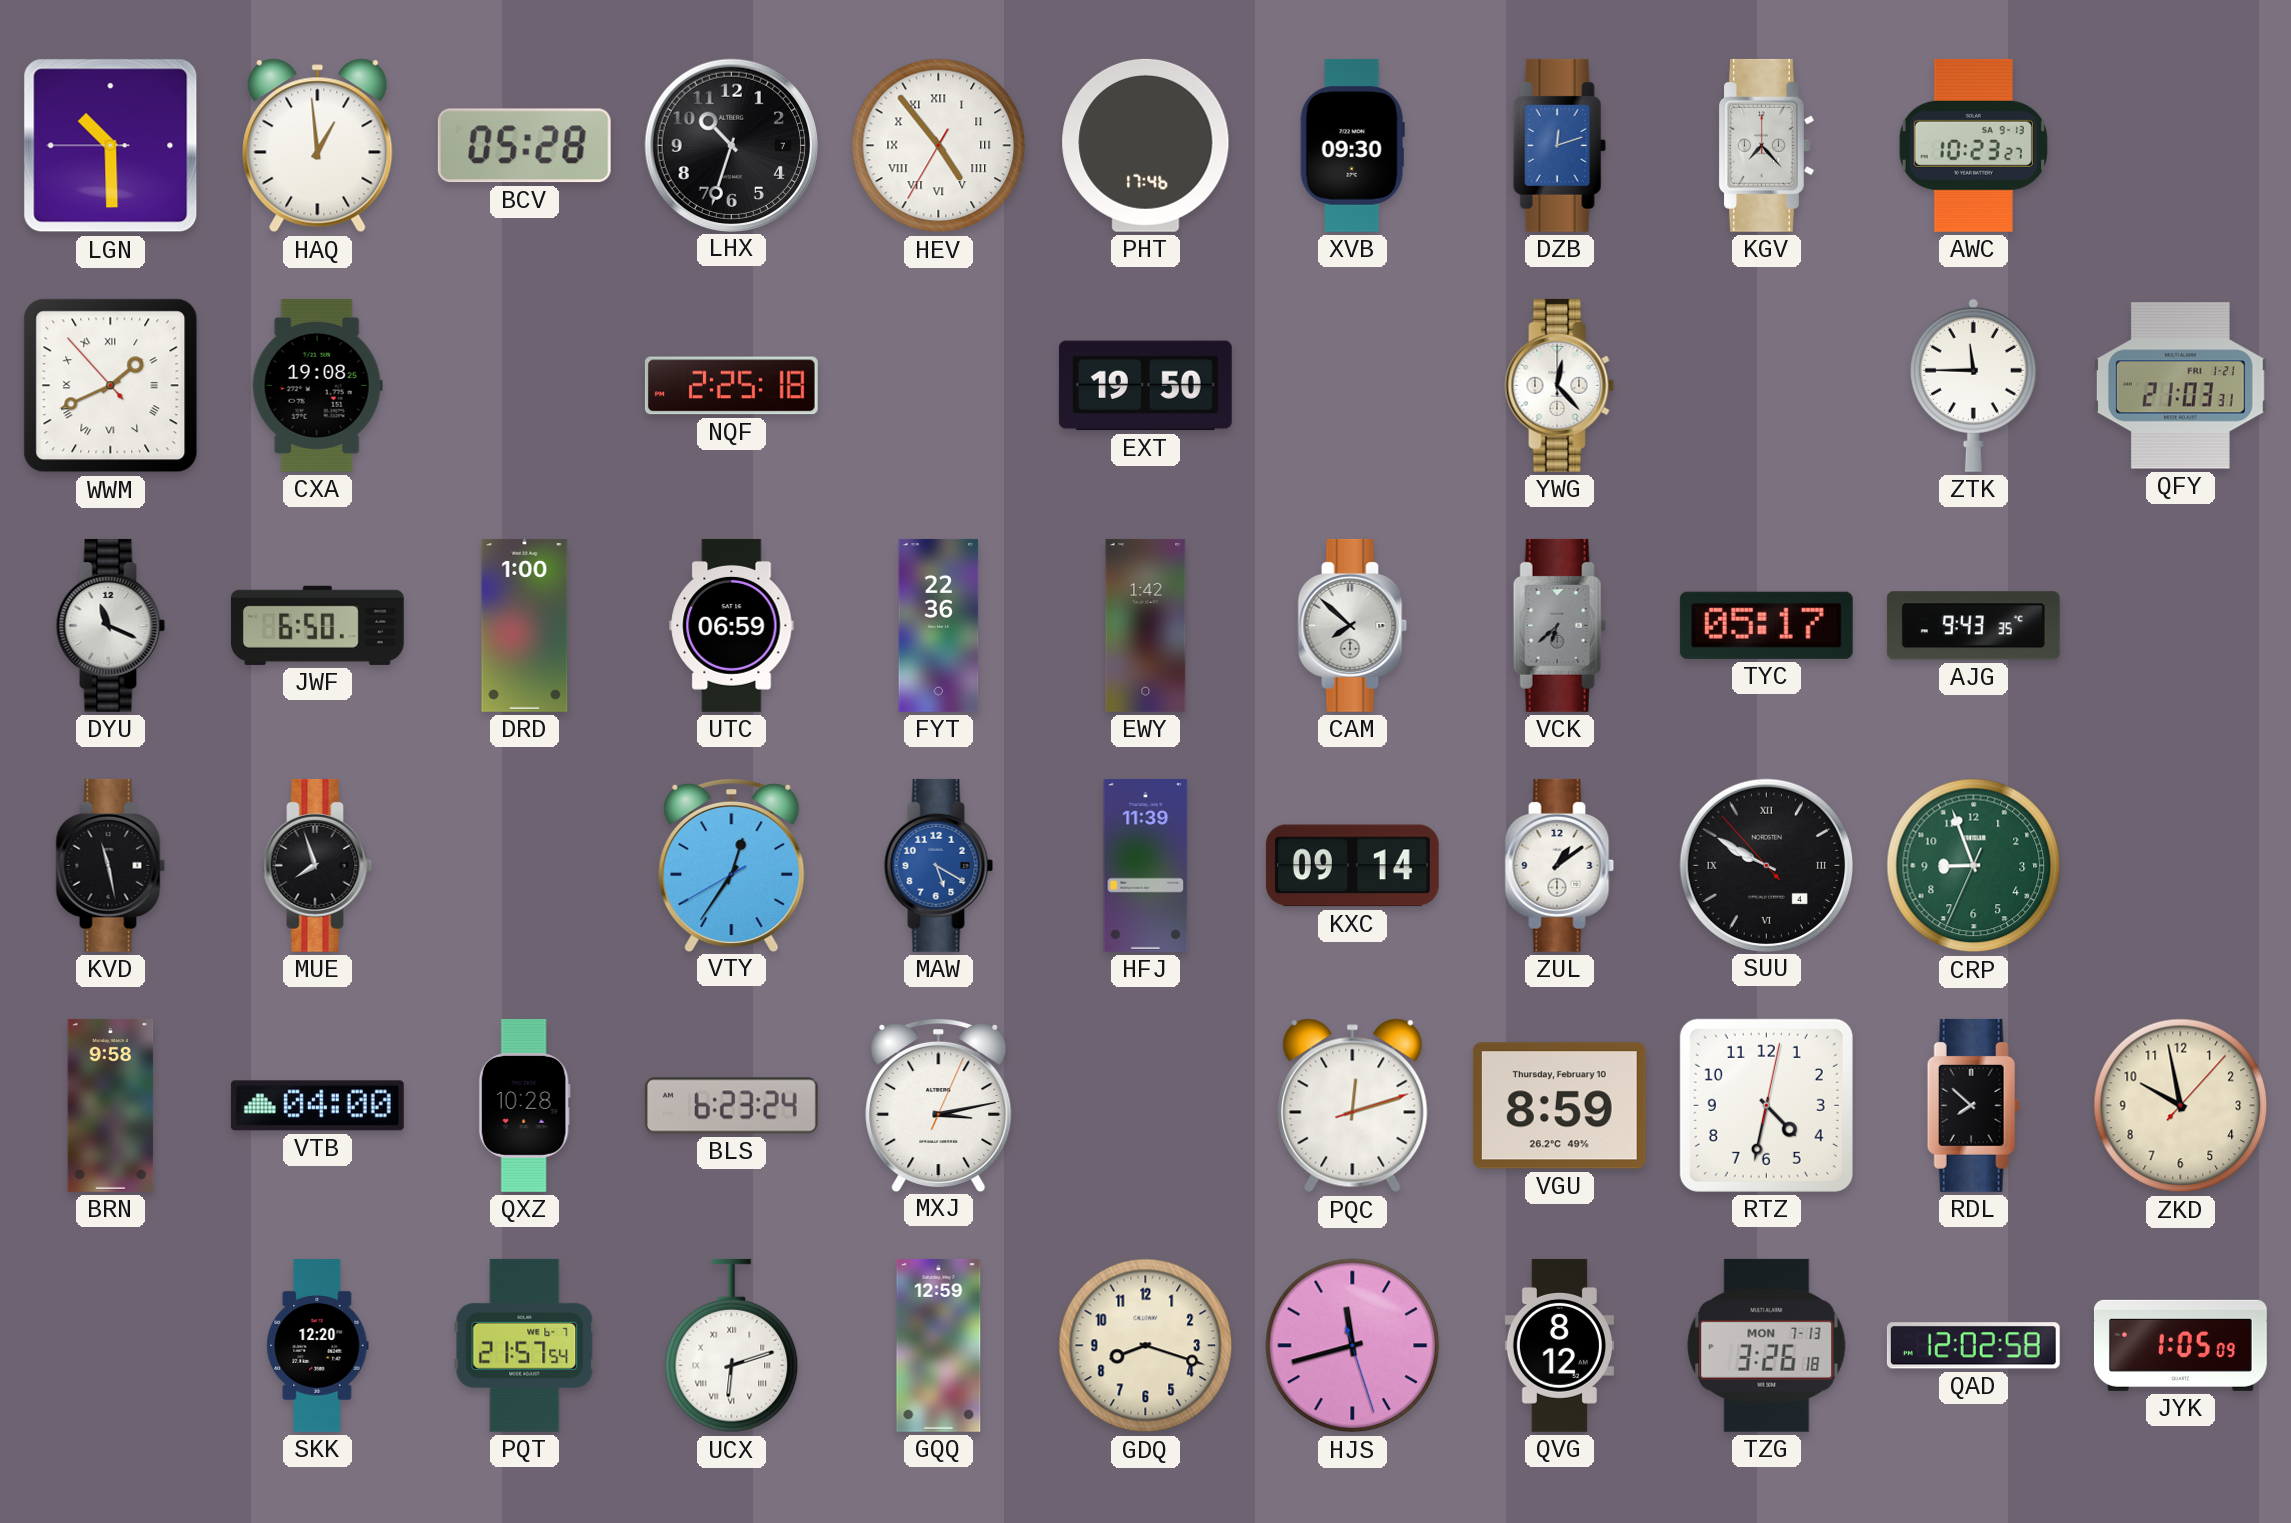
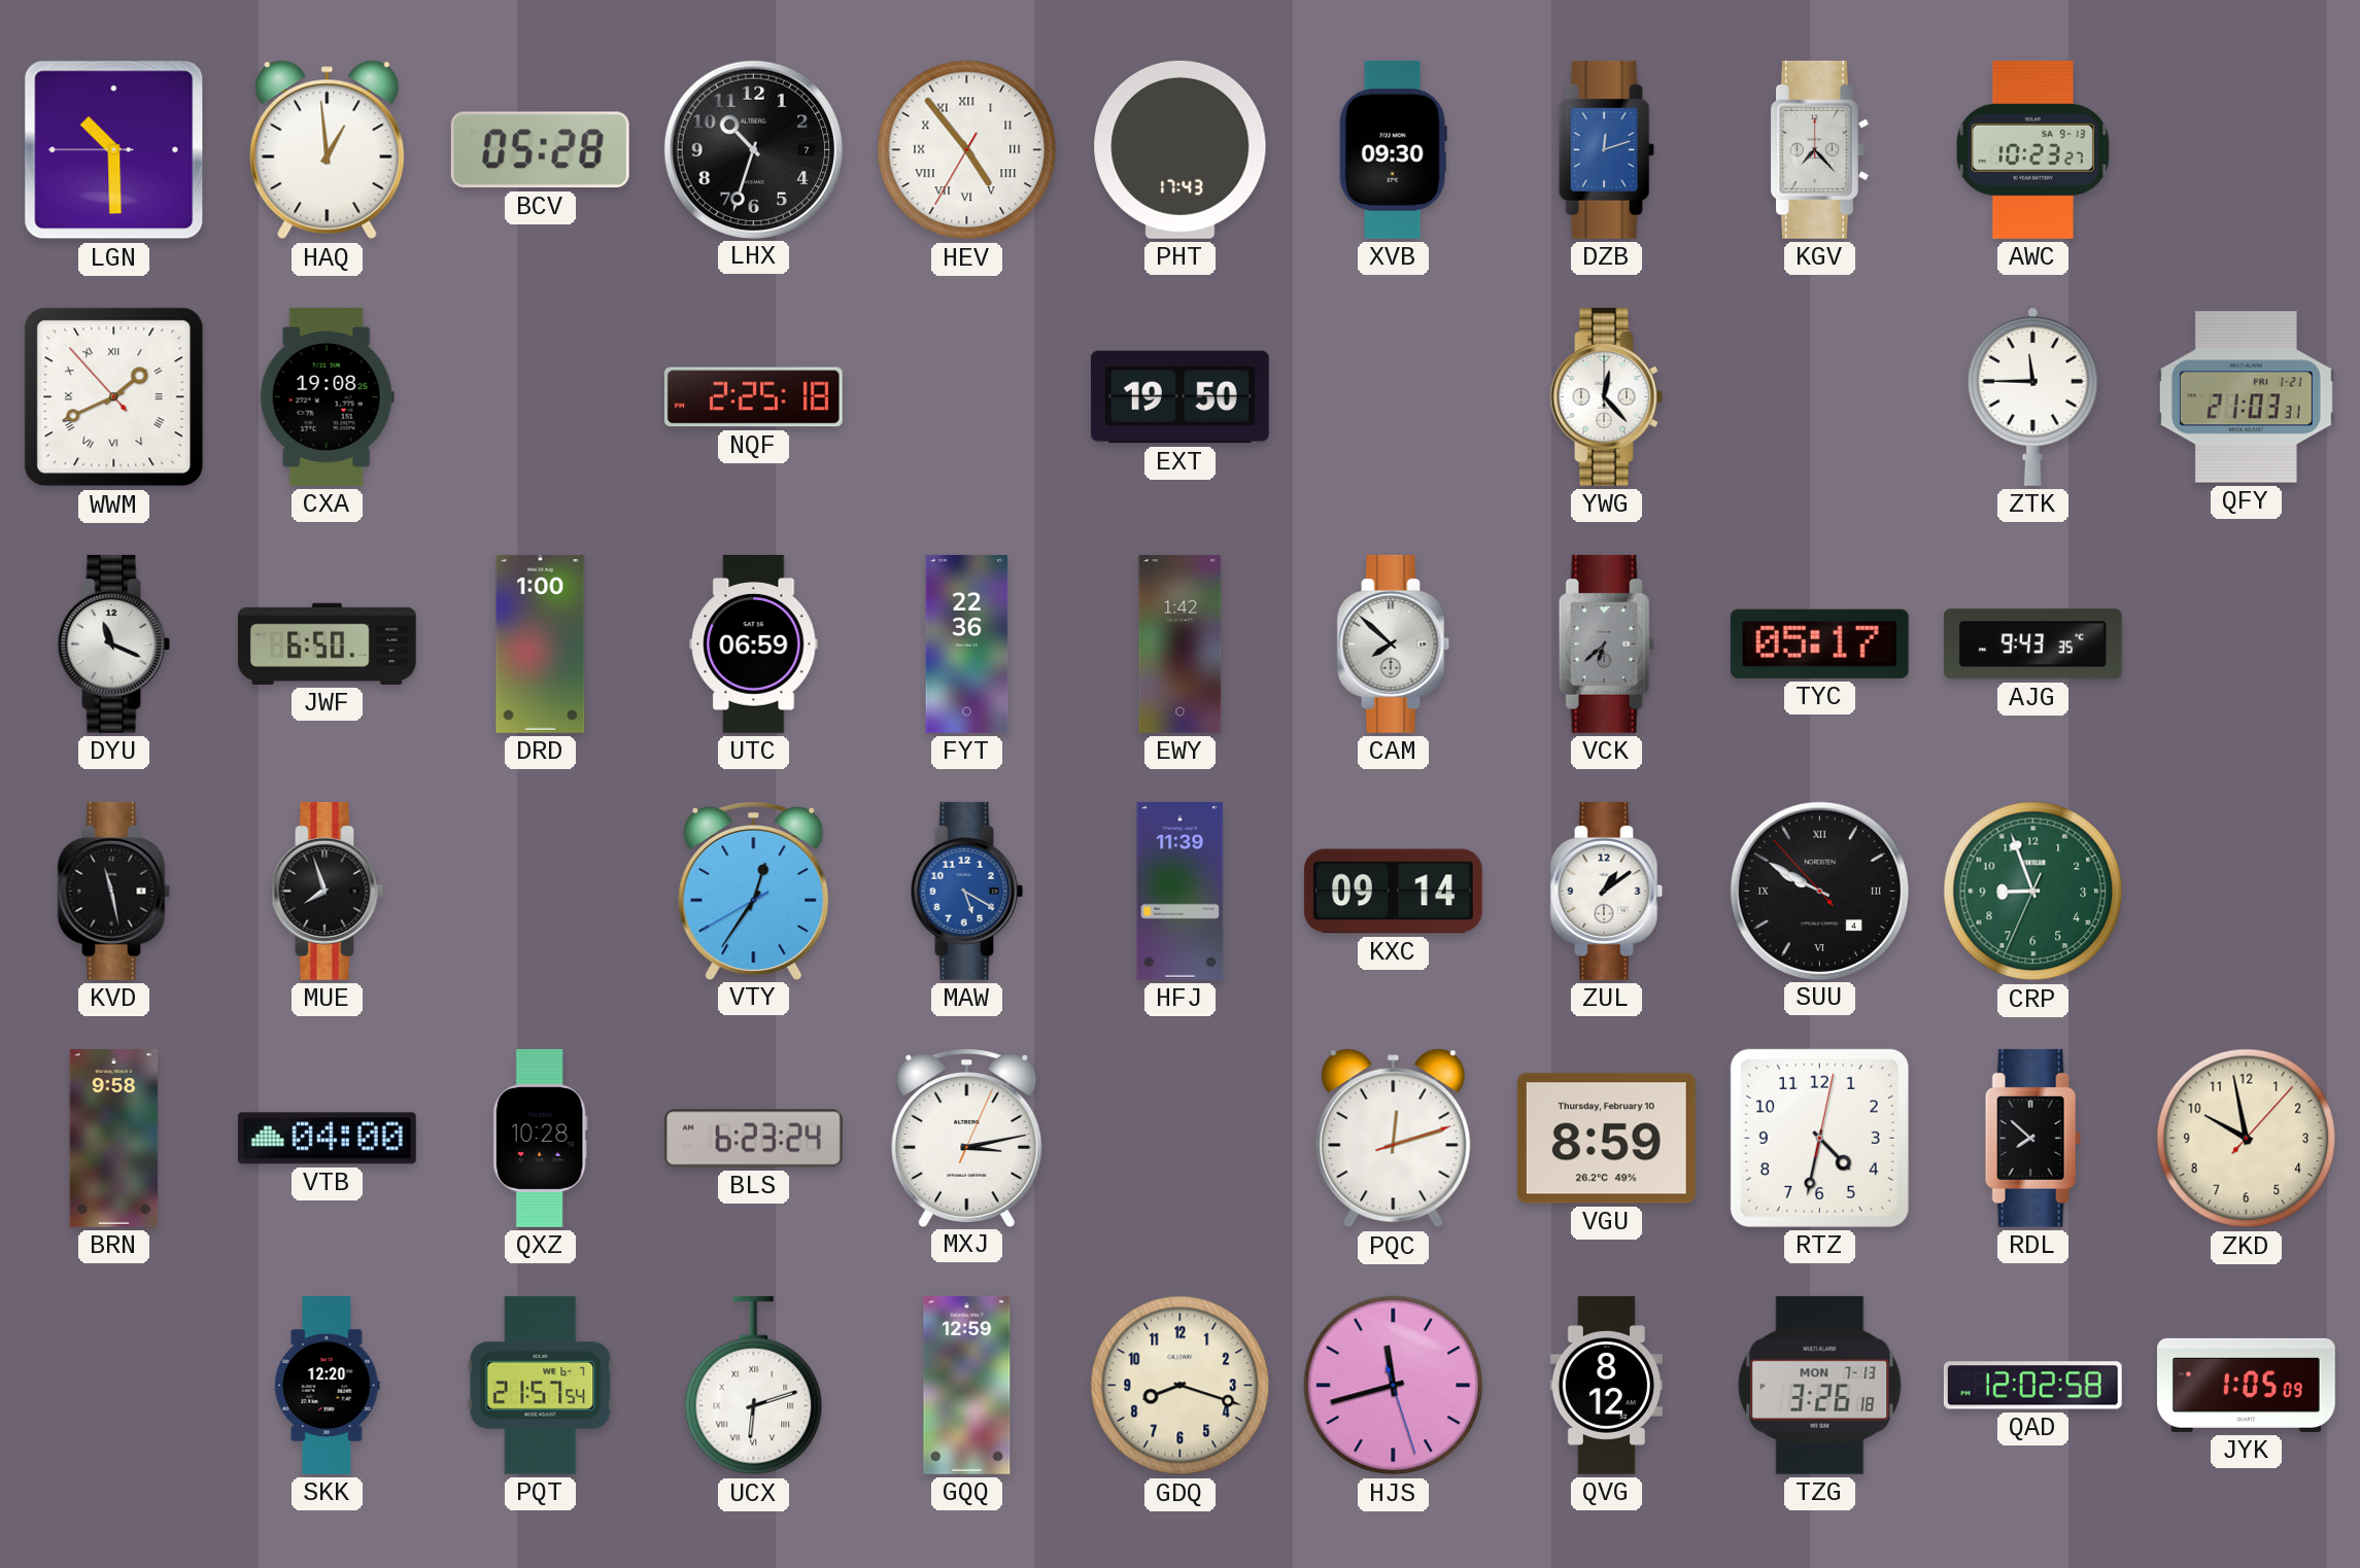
PHT: 17:46 -> 17:43 (1181, 149)
